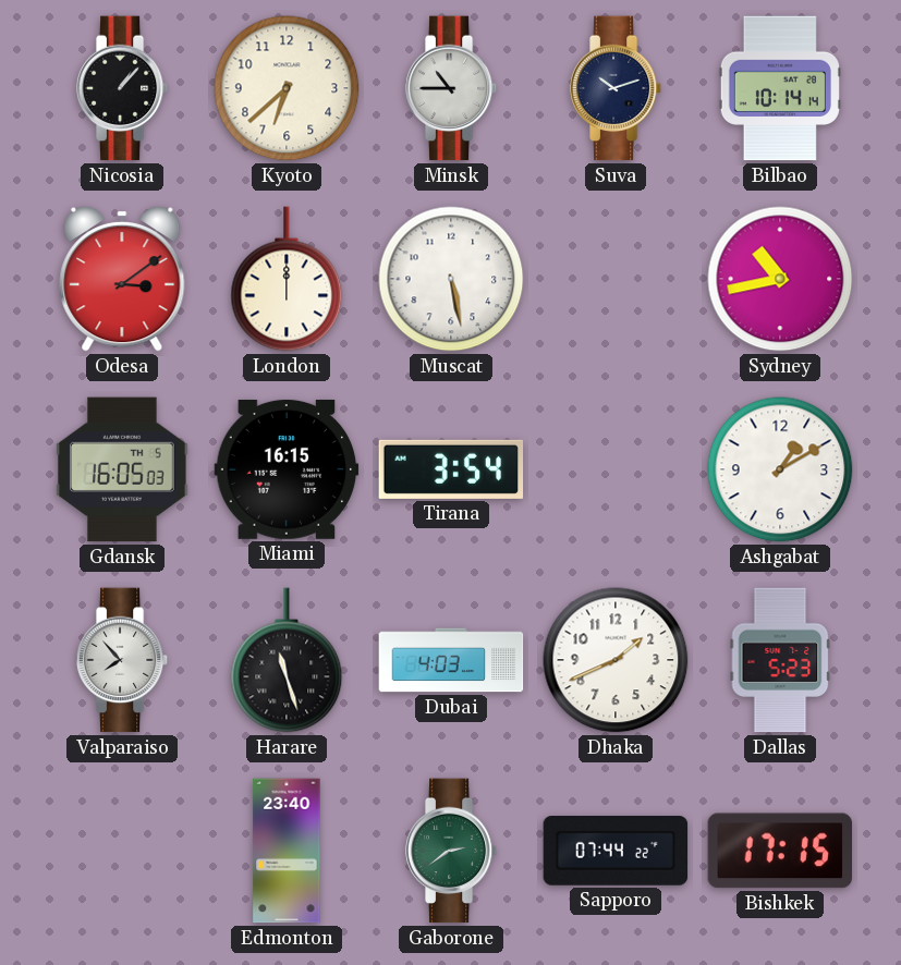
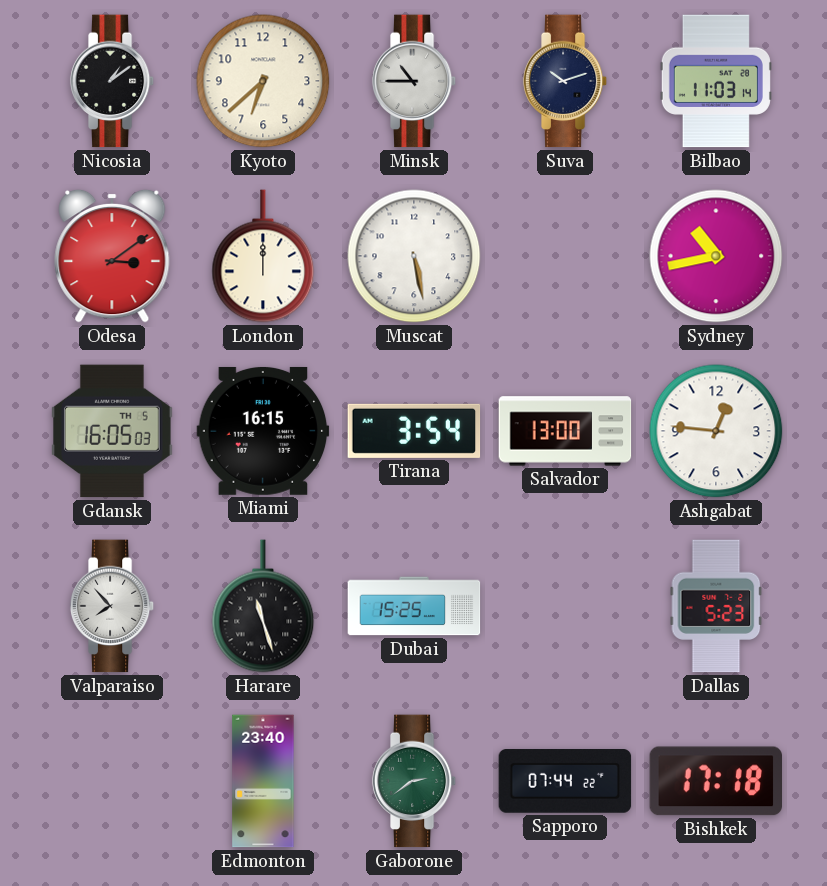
Nicosia: 1:07 -> 1:09 (112, 81)
Bilbao: 10:14 -> 11:03 (716, 81)
Salvador: none -> 13:00 (565, 431)
Ashgabat: 1:10 -> 12:46 (716, 431)
Dubai: 4:03 -> 15:25 (414, 606)
Dhaka: 1:41 -> none (616, 660)
Bishkek: 17:15 -> 17:18 (716, 781)
